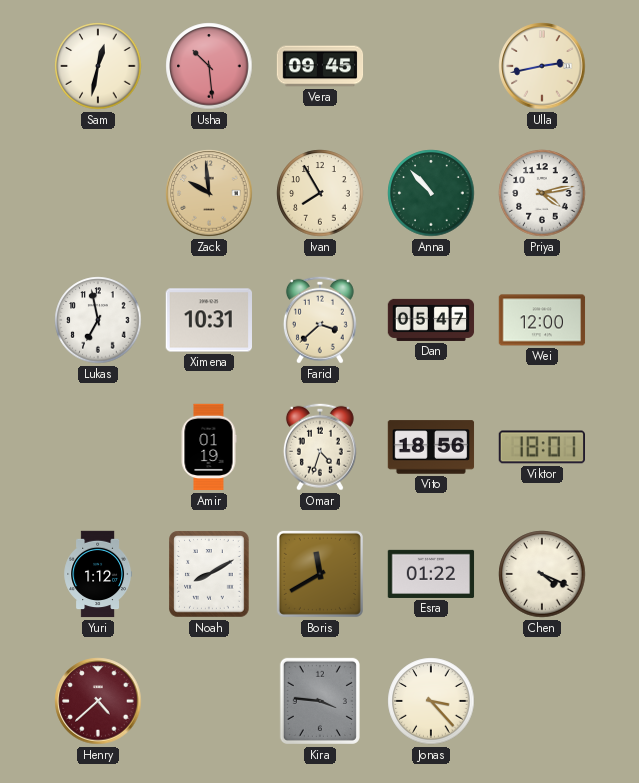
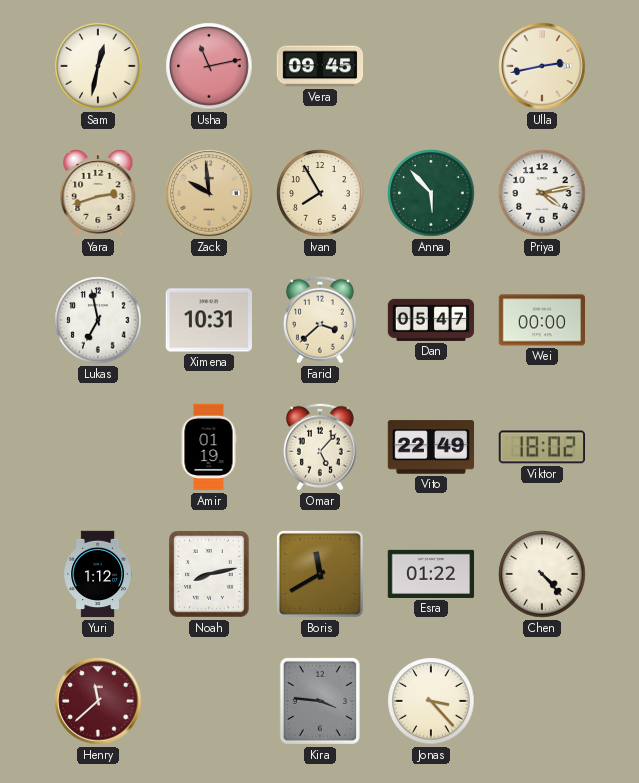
Usha: 10:29 -> 11:13 (209, 66)
Yara: none -> 2:42 (98, 194)
Anna: 10:53 -> 5:53 (431, 193)
Wei: 12:00 -> 00:00 (542, 320)
Omar: 4:33 -> 5:07 (320, 447)
Vito: 18:56 -> 22:49 (431, 447)
Viktor: 18:01 -> 18:02 (541, 447)
Noah: 8:10 -> 8:13 (209, 574)
Chen: 4:19 -> 4:23 (542, 574)
Henry: 4:38 -> 11:38 (98, 701)
